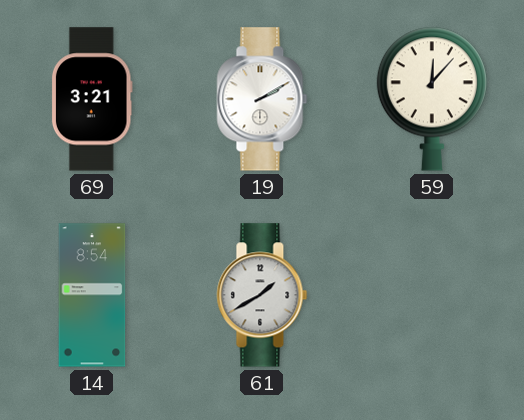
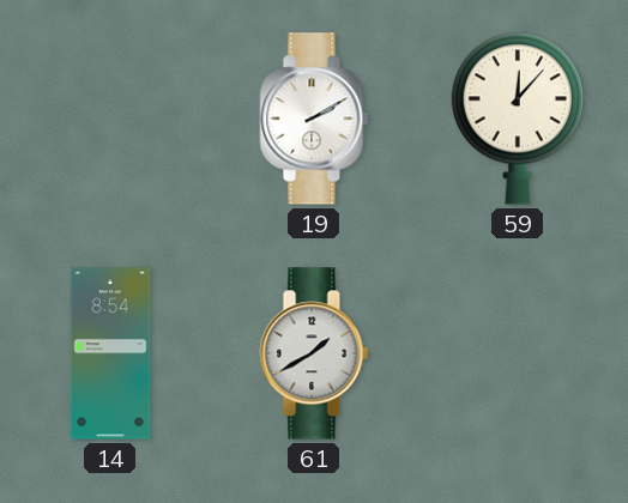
69: 3:21 -> none (92, 99)
